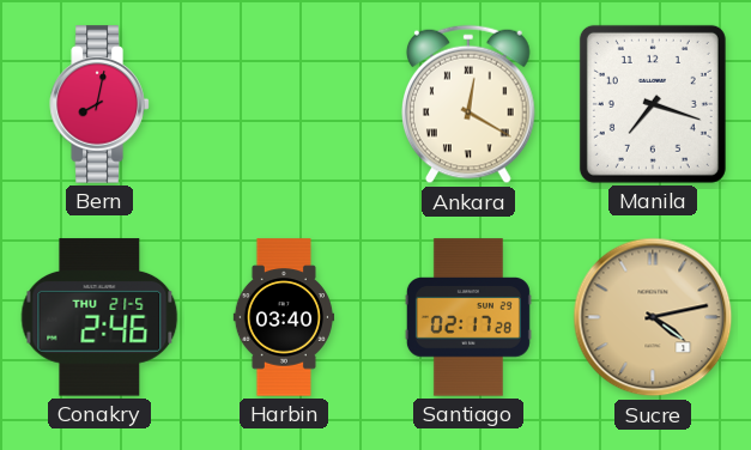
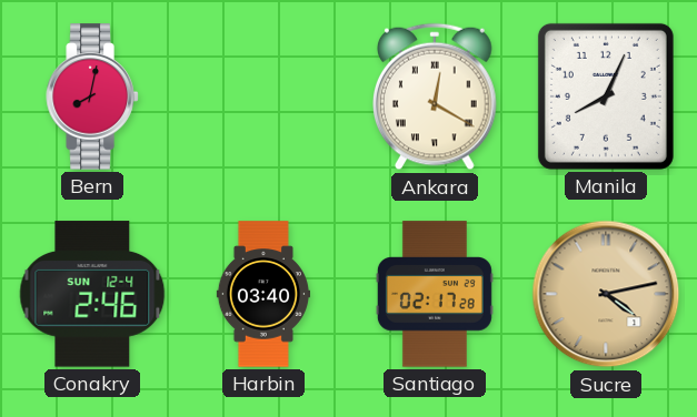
Manila: 7:18 -> 8:04 (606, 96)
Conakry date: THU 21-5 -> SUN 12-4 (92, 294)
